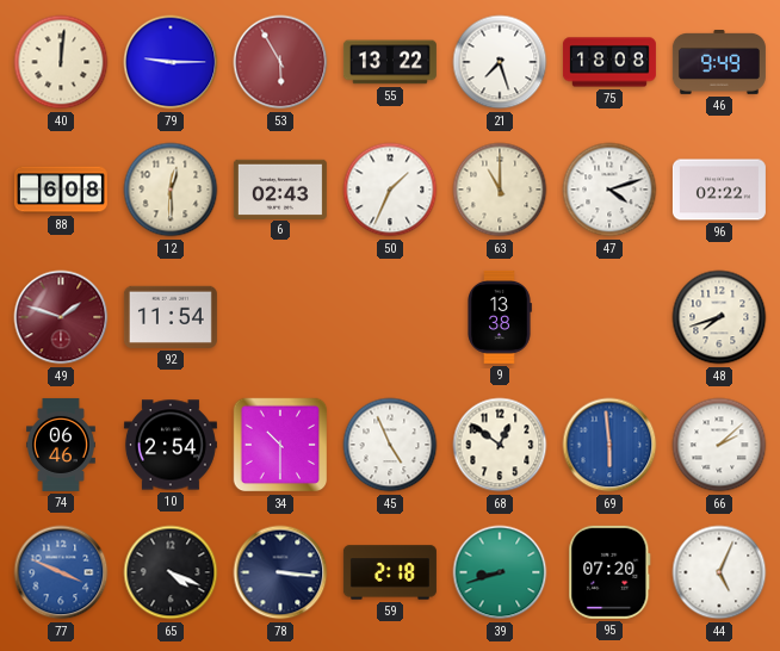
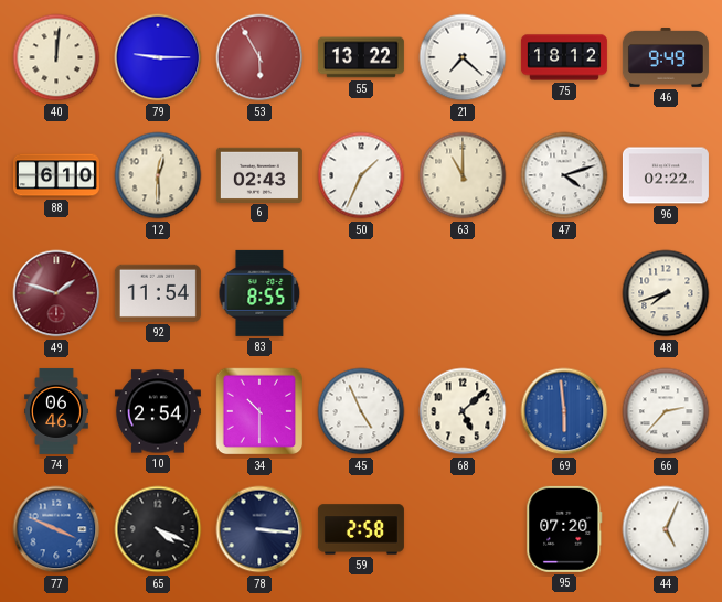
21: 7:27 -> 7:22 (463, 57)
75: 18:08 -> 18:12 (564, 57)
88: 6:08 -> 6:10 (56, 175)
83: none -> 8:55 (259, 293)
9: 13:38 -> none (500, 317)
68: 12:51 -> 5:08 (463, 411)
66: 2:08 -> 2:37 (666, 411)
59: 2:18 -> 2:58 (361, 529)
39: 8:42 -> none (500, 572)
